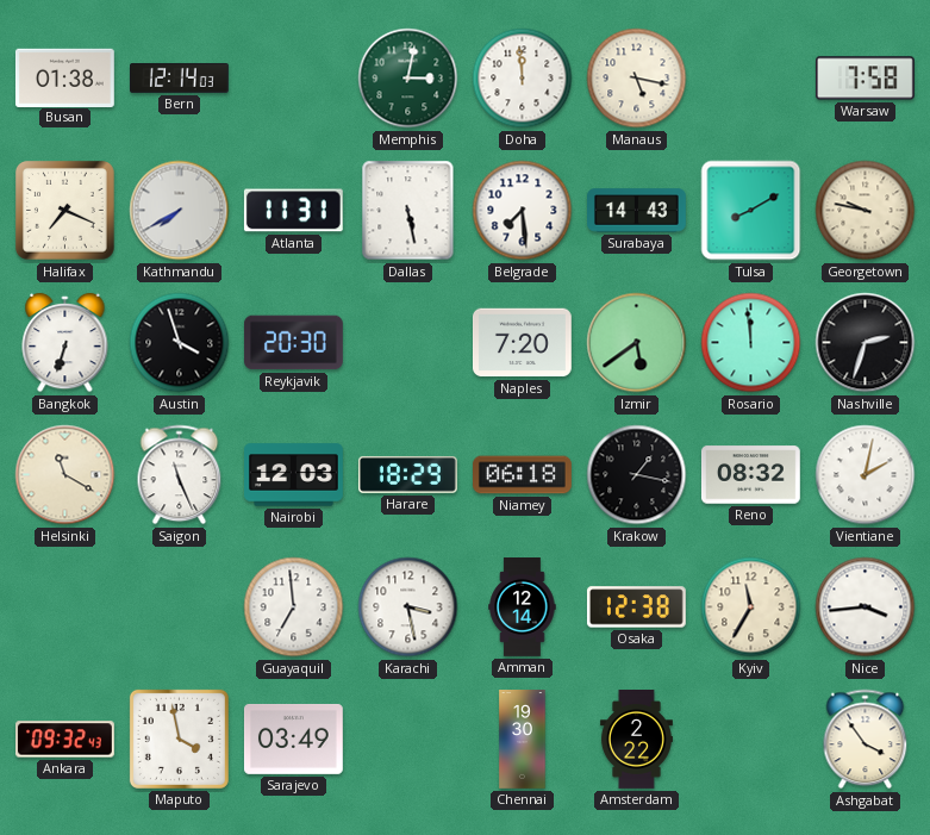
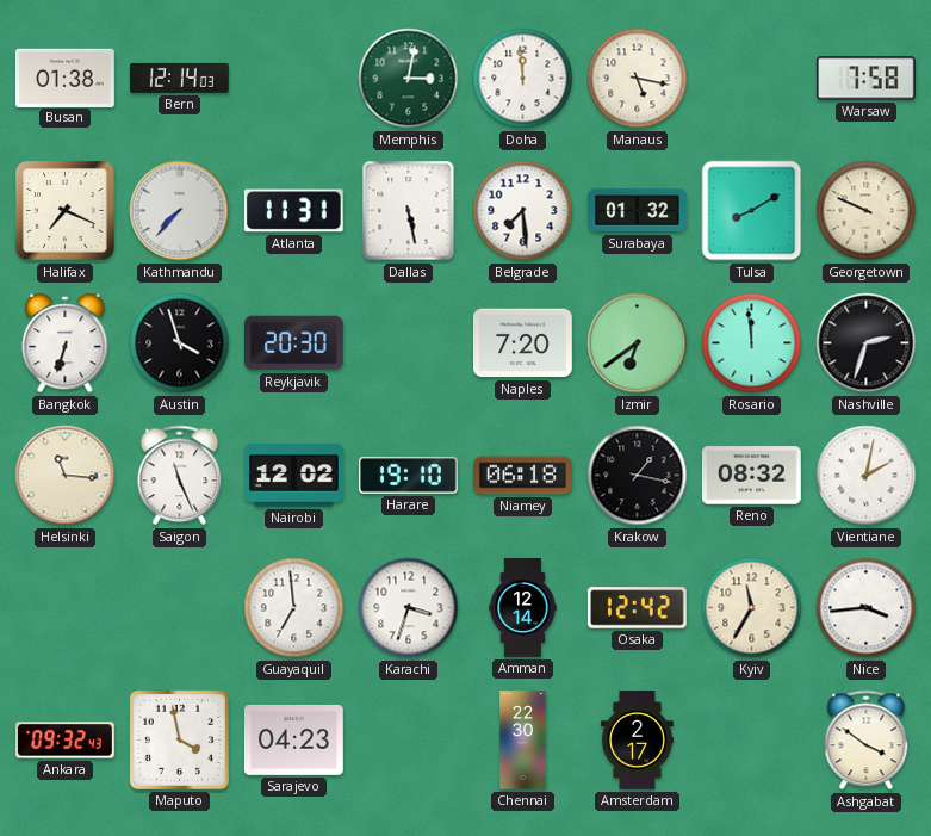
Kathmandu: 7:40 -> 7:37 (180, 211)
Surabaya: 14:43 -> 01:32 (638, 211)
Georgetown: 9:47 -> 9:49 (867, 211)
Izmir: 5:39 -> 6:39 (638, 343)
Helsinki: 11:20 -> 11:16 (66, 476)
Nairobi: 12:03 -> 12:02 (294, 476)
Harare: 18:29 -> 19:10 (408, 476)
Karachi: 3:28 -> 3:33 (409, 608)
Osaka: 12:38 -> 12:42 (637, 608)
Sarajevo: 03:49 -> 04:23 (293, 739)
Chennai: 19:30 -> 22:30 (523, 741)
Amsterdam: 2:22 -> 2:17 (637, 741)
Ashgabat: 3:54 -> 3:51 (867, 741)
